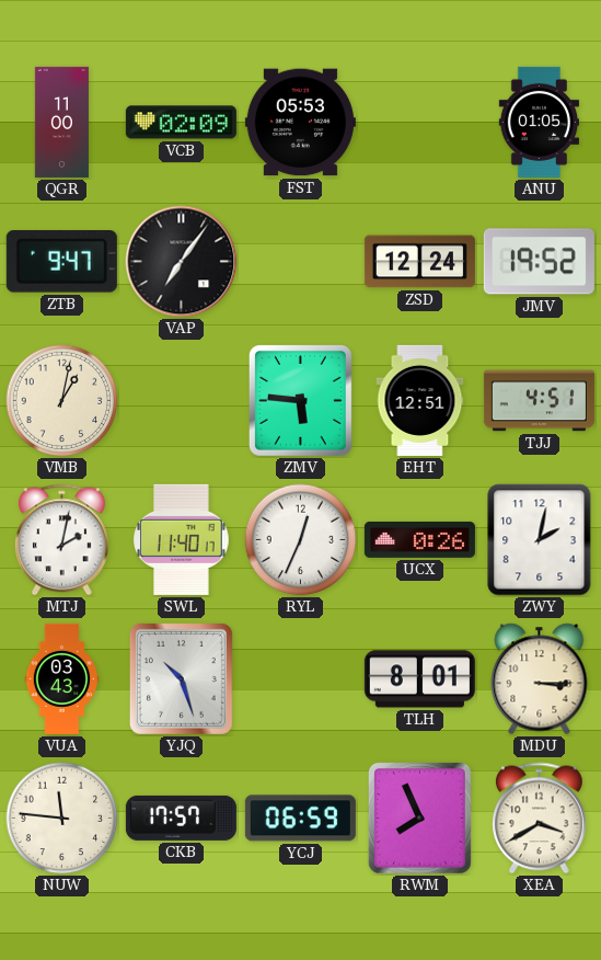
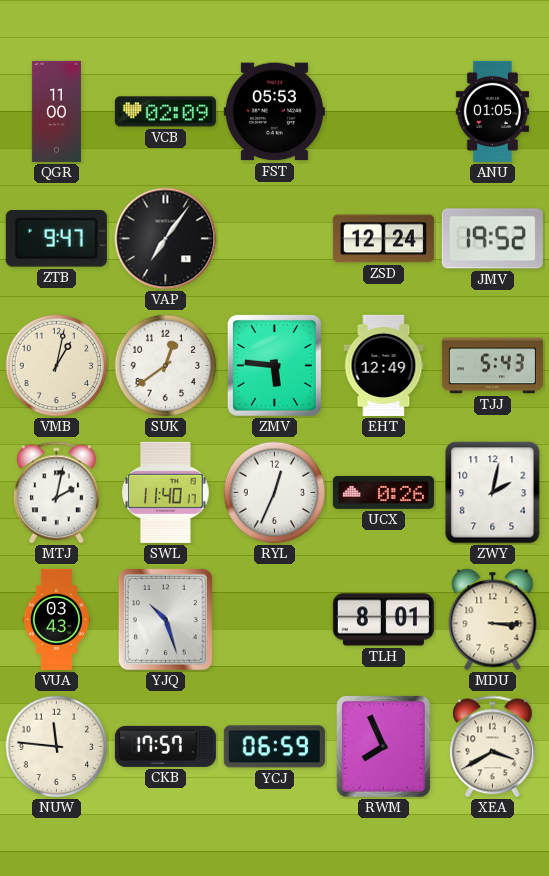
SUK: none -> 12:39 (166, 366)
EHT: 12:51 -> 12:49 (384, 365)
TJJ: 4:51 -> 5:43 (492, 366)
